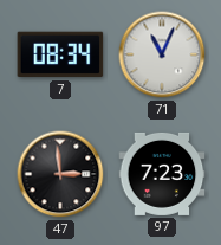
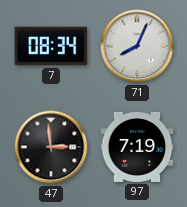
71: 11:04 -> 8:04 (137, 46)
97: 7:23 -> 7:19 (137, 147)
